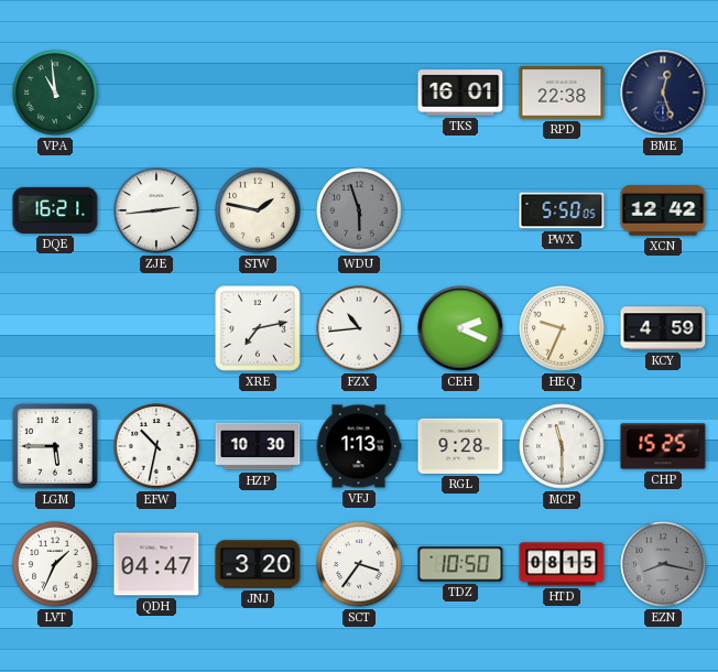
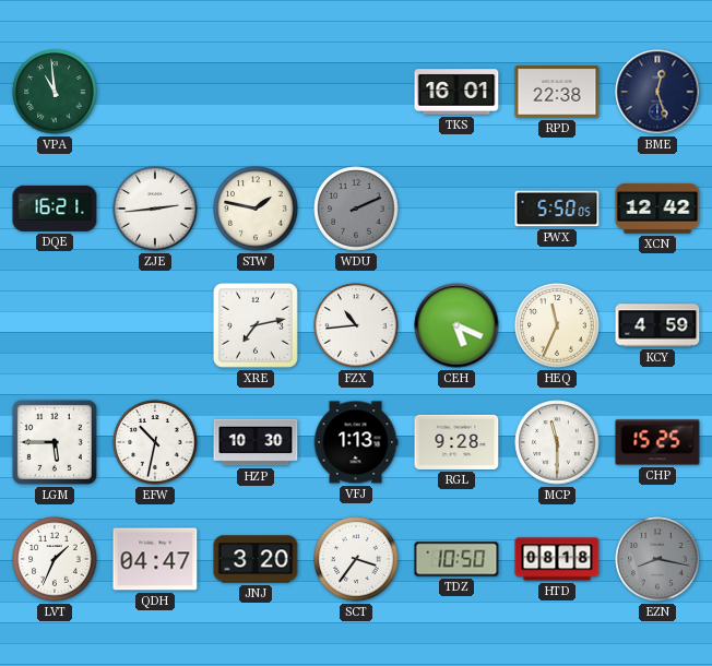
WDU: 5:57 -> 2:11 (356, 209)
CEH: 2:19 -> 5:19 (456, 325)
HEQ: 9:34 -> 11:34 (557, 325)
HTD: 08:15 -> 08:18 (557, 559)
